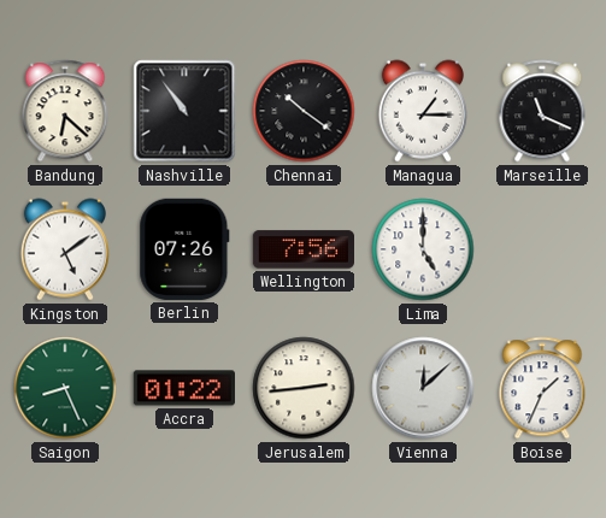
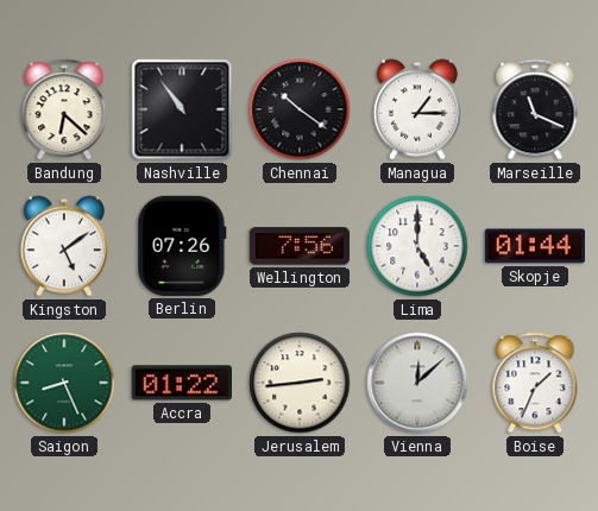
Skopje: none -> 01:44 (534, 246)
